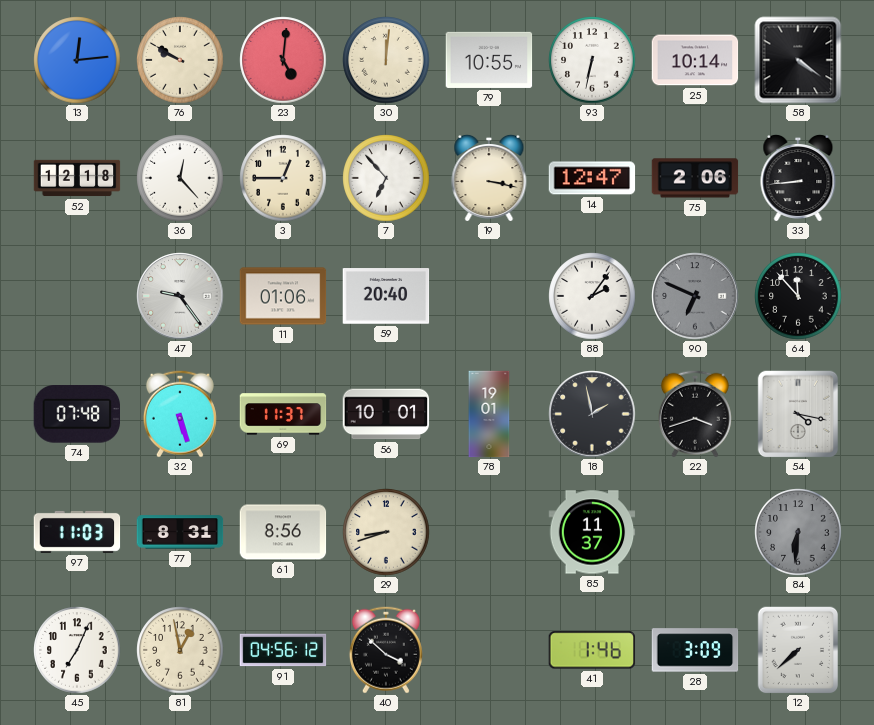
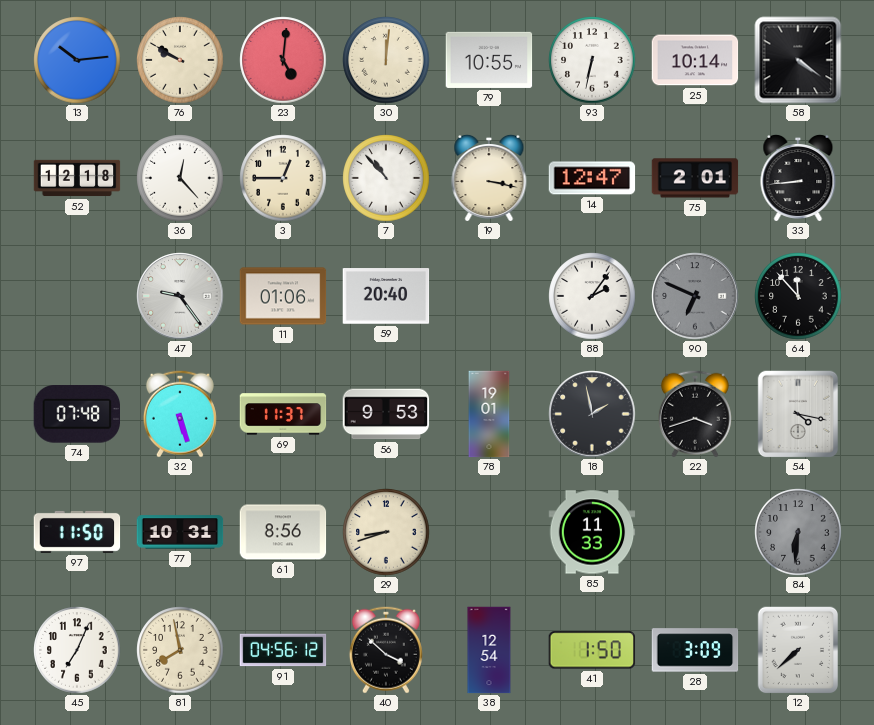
13: 12:14 -> 10:14 (77, 60)
7: 6:53 -> 10:53 (386, 178)
75: 2:06 -> 2:01 (695, 178)
56: 10:01 -> 9:53 (386, 414)
97: 11:03 -> 11:50 (77, 532)
77: 8:31 -> 10:31 (180, 532)
85: 11:37 -> 11:33 (592, 532)
81: 12:58 -> 7:58 (180, 650)
38: none -> 12:54 (489, 650)
41: 1:46 -> 1:50 (592, 650)
